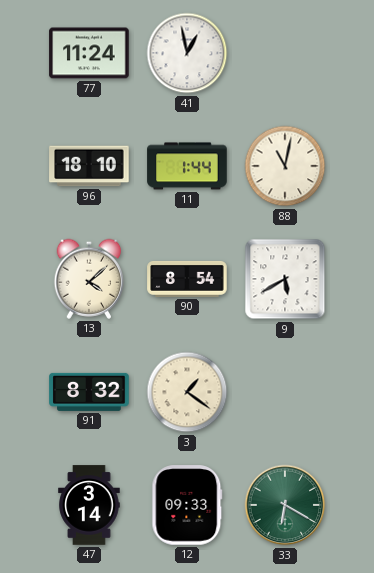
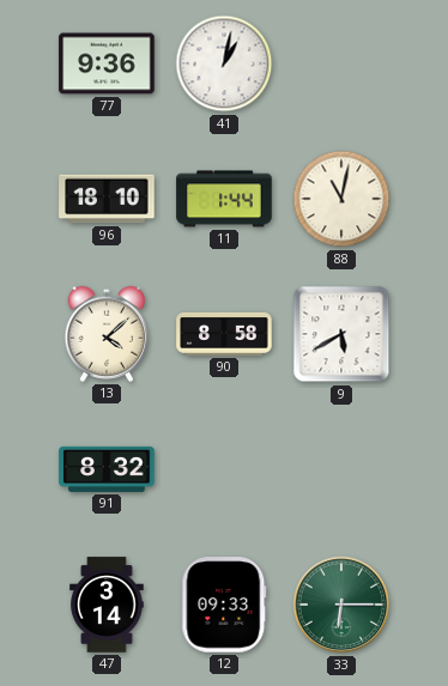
77: 11:24 -> 9:36 (107, 63)
41: 12:58 -> 1:02 (224, 63)
90: 8:54 -> 8:58 (224, 334)
3: 1:21 -> none (187, 392)
33: 6:20 -> 6:15 (341, 605)
